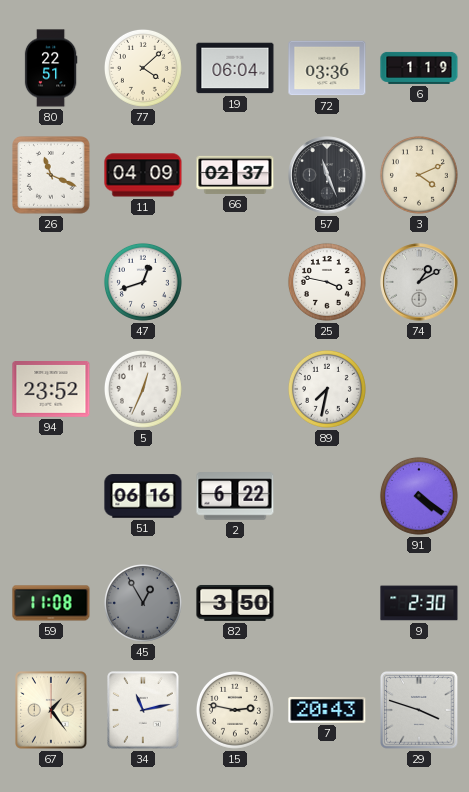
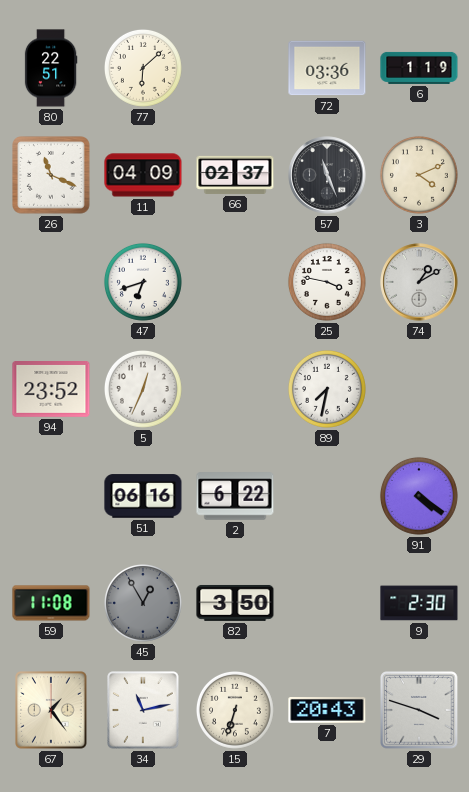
77: 4:08 -> 6:08 (143, 68)
19: 06:04 -> none (235, 68)
47: 12:42 -> 6:42 (143, 282)
15: 2:47 -> 6:33 (235, 710)
